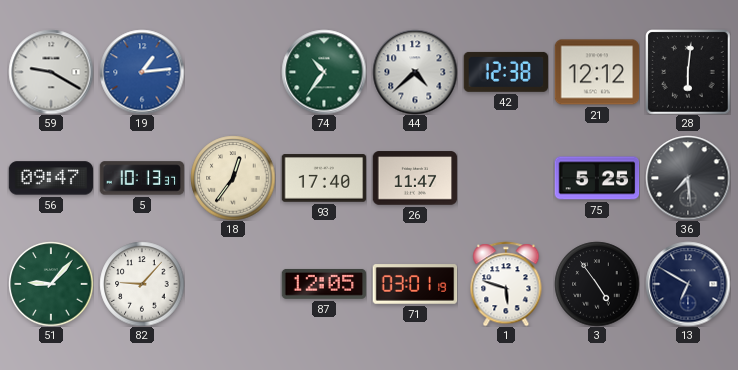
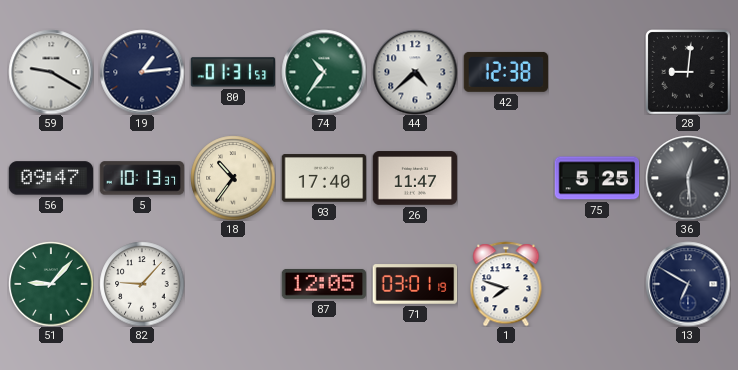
19 dial: blue -> navy (142, 72)
80: none -> 01:31 (233, 72)
21: 12:12 -> none (597, 72)
28: 6:01 -> 9:01 (688, 72)
18: 12:36 -> 10:36 (233, 178)
36: 7:29 -> 12:29 (688, 178)
1: 5:48 -> 7:48 (506, 284)
3: 4:54 -> none (597, 284)
